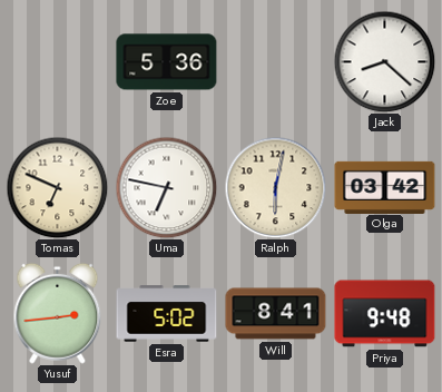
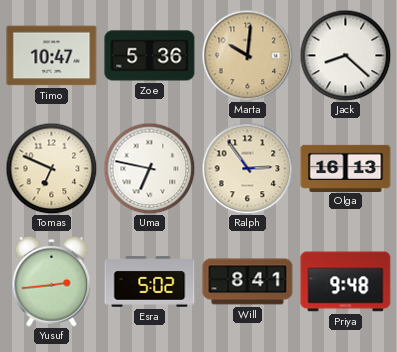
Timo: none -> 10:47 (52, 56)
Marta: none -> 10:01 (247, 55)
Ralph: 6:02 -> 2:54 (247, 168)
Olga: 03:42 -> 16:13 (346, 168)
